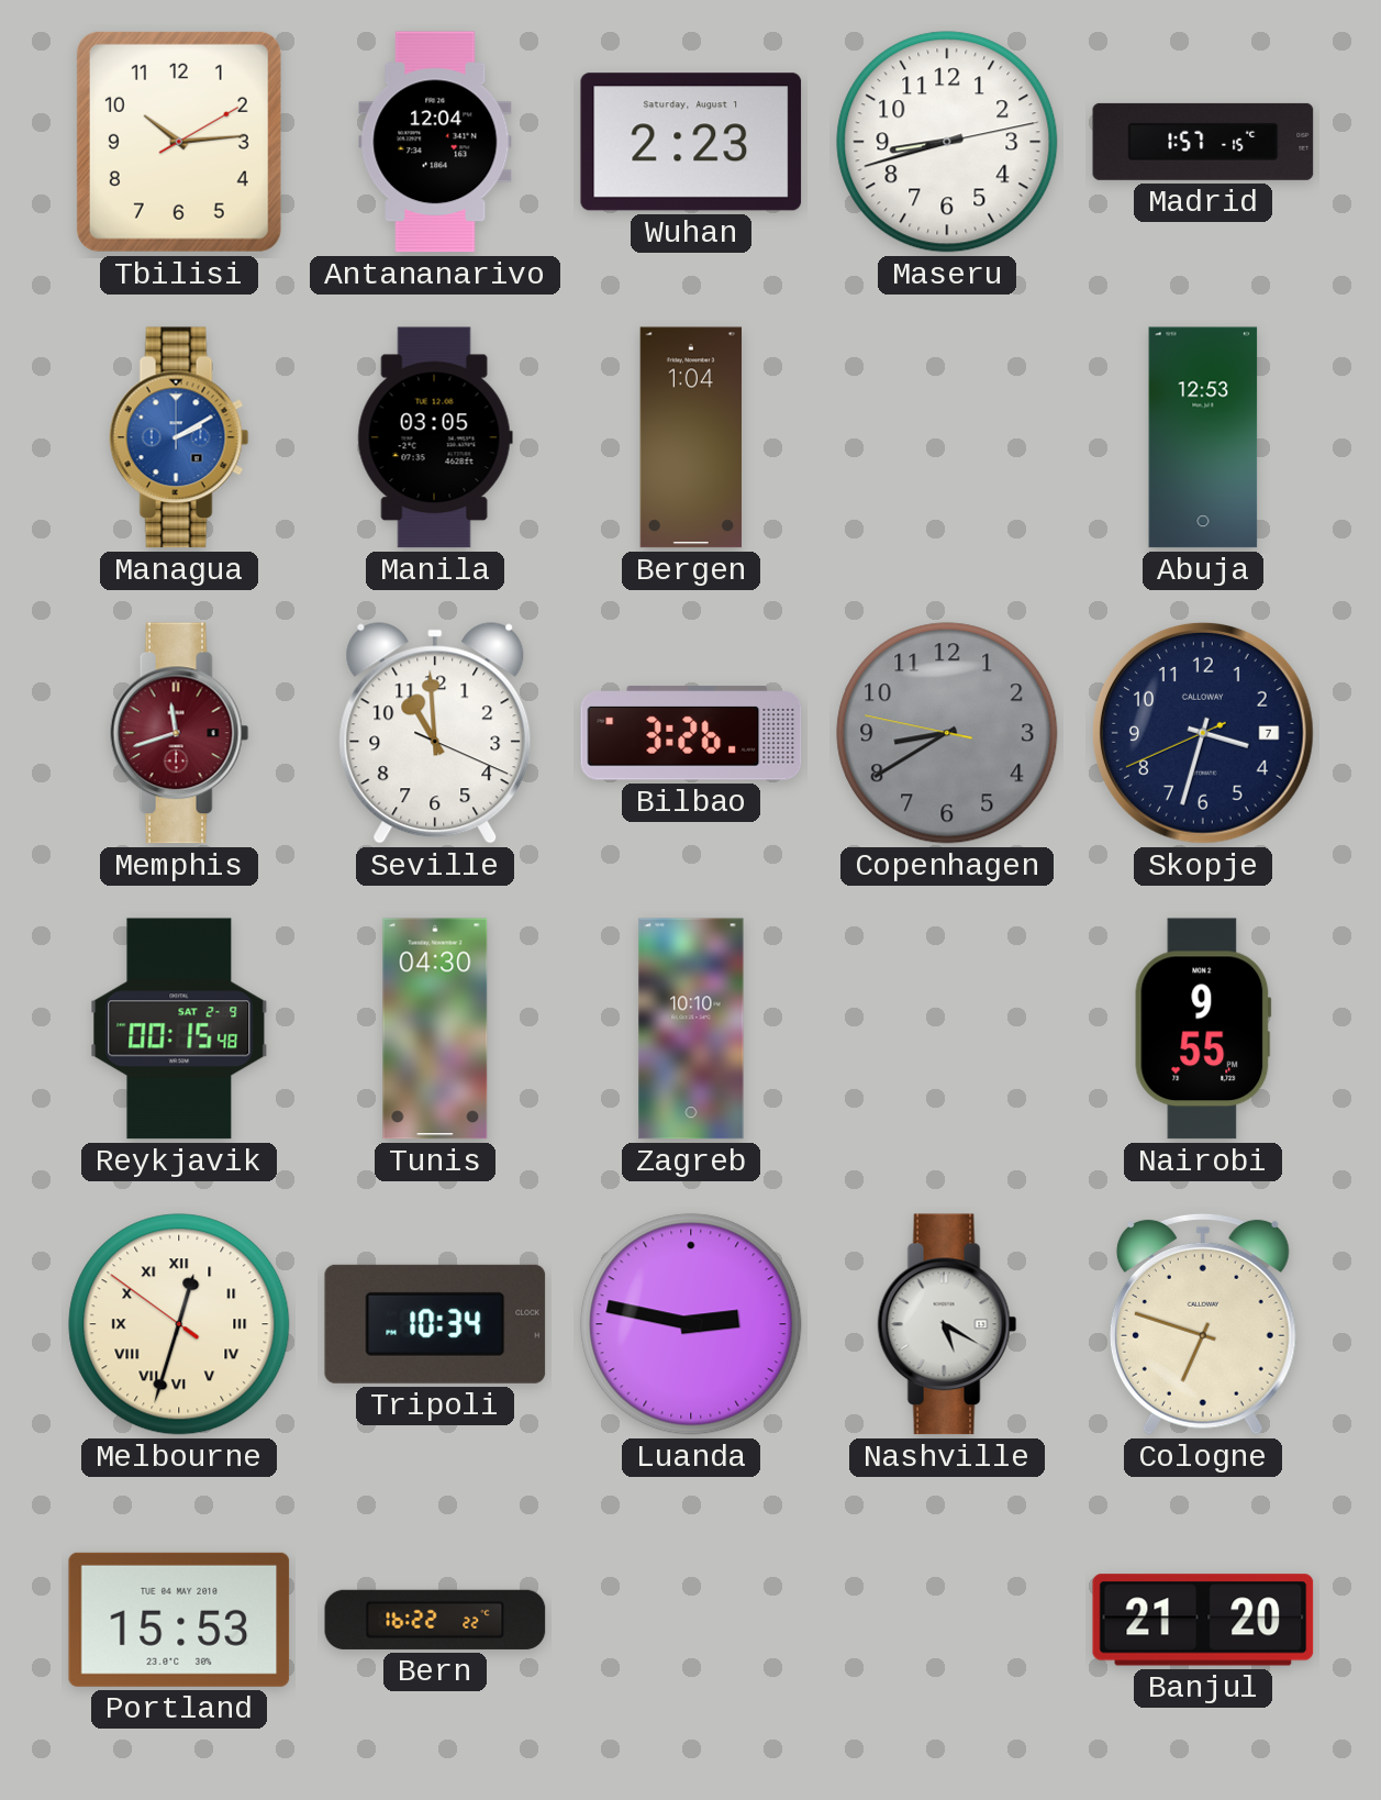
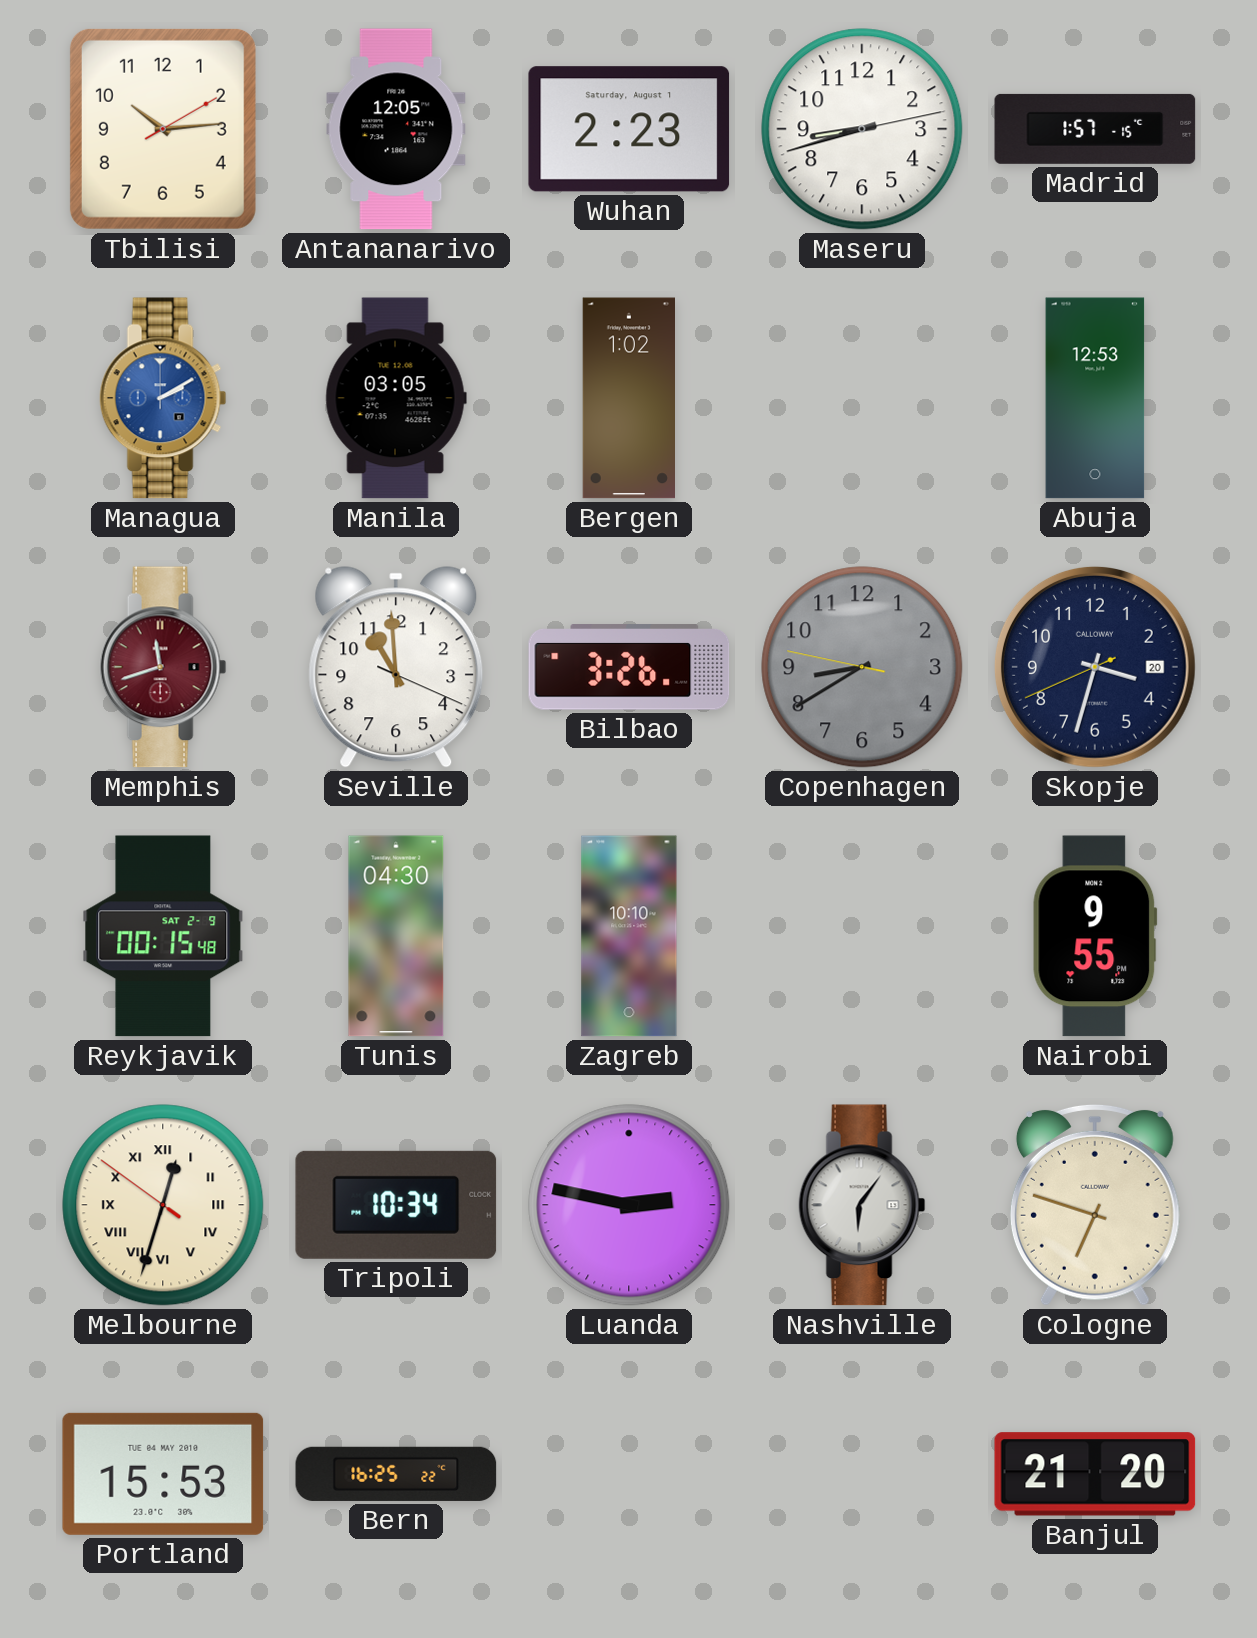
Antananarivo: 12:04 -> 12:05 (396, 129)
Bergen: 1:04 -> 1:02 (628, 398)
Skopje date: 7 -> 20 (1095, 667)
Nashville: 5:20 -> 6:06 (862, 1205)
Bern: 16:22 -> 16:25 (396, 1474)
